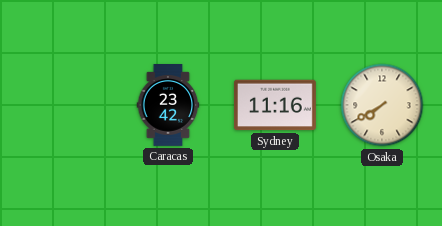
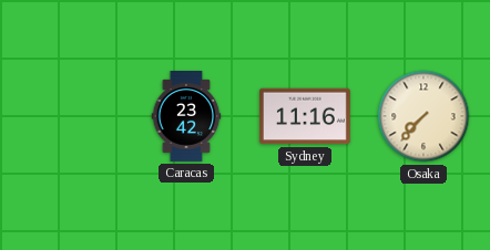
Osaka: 7:40 -> 7:37 (423, 116)
